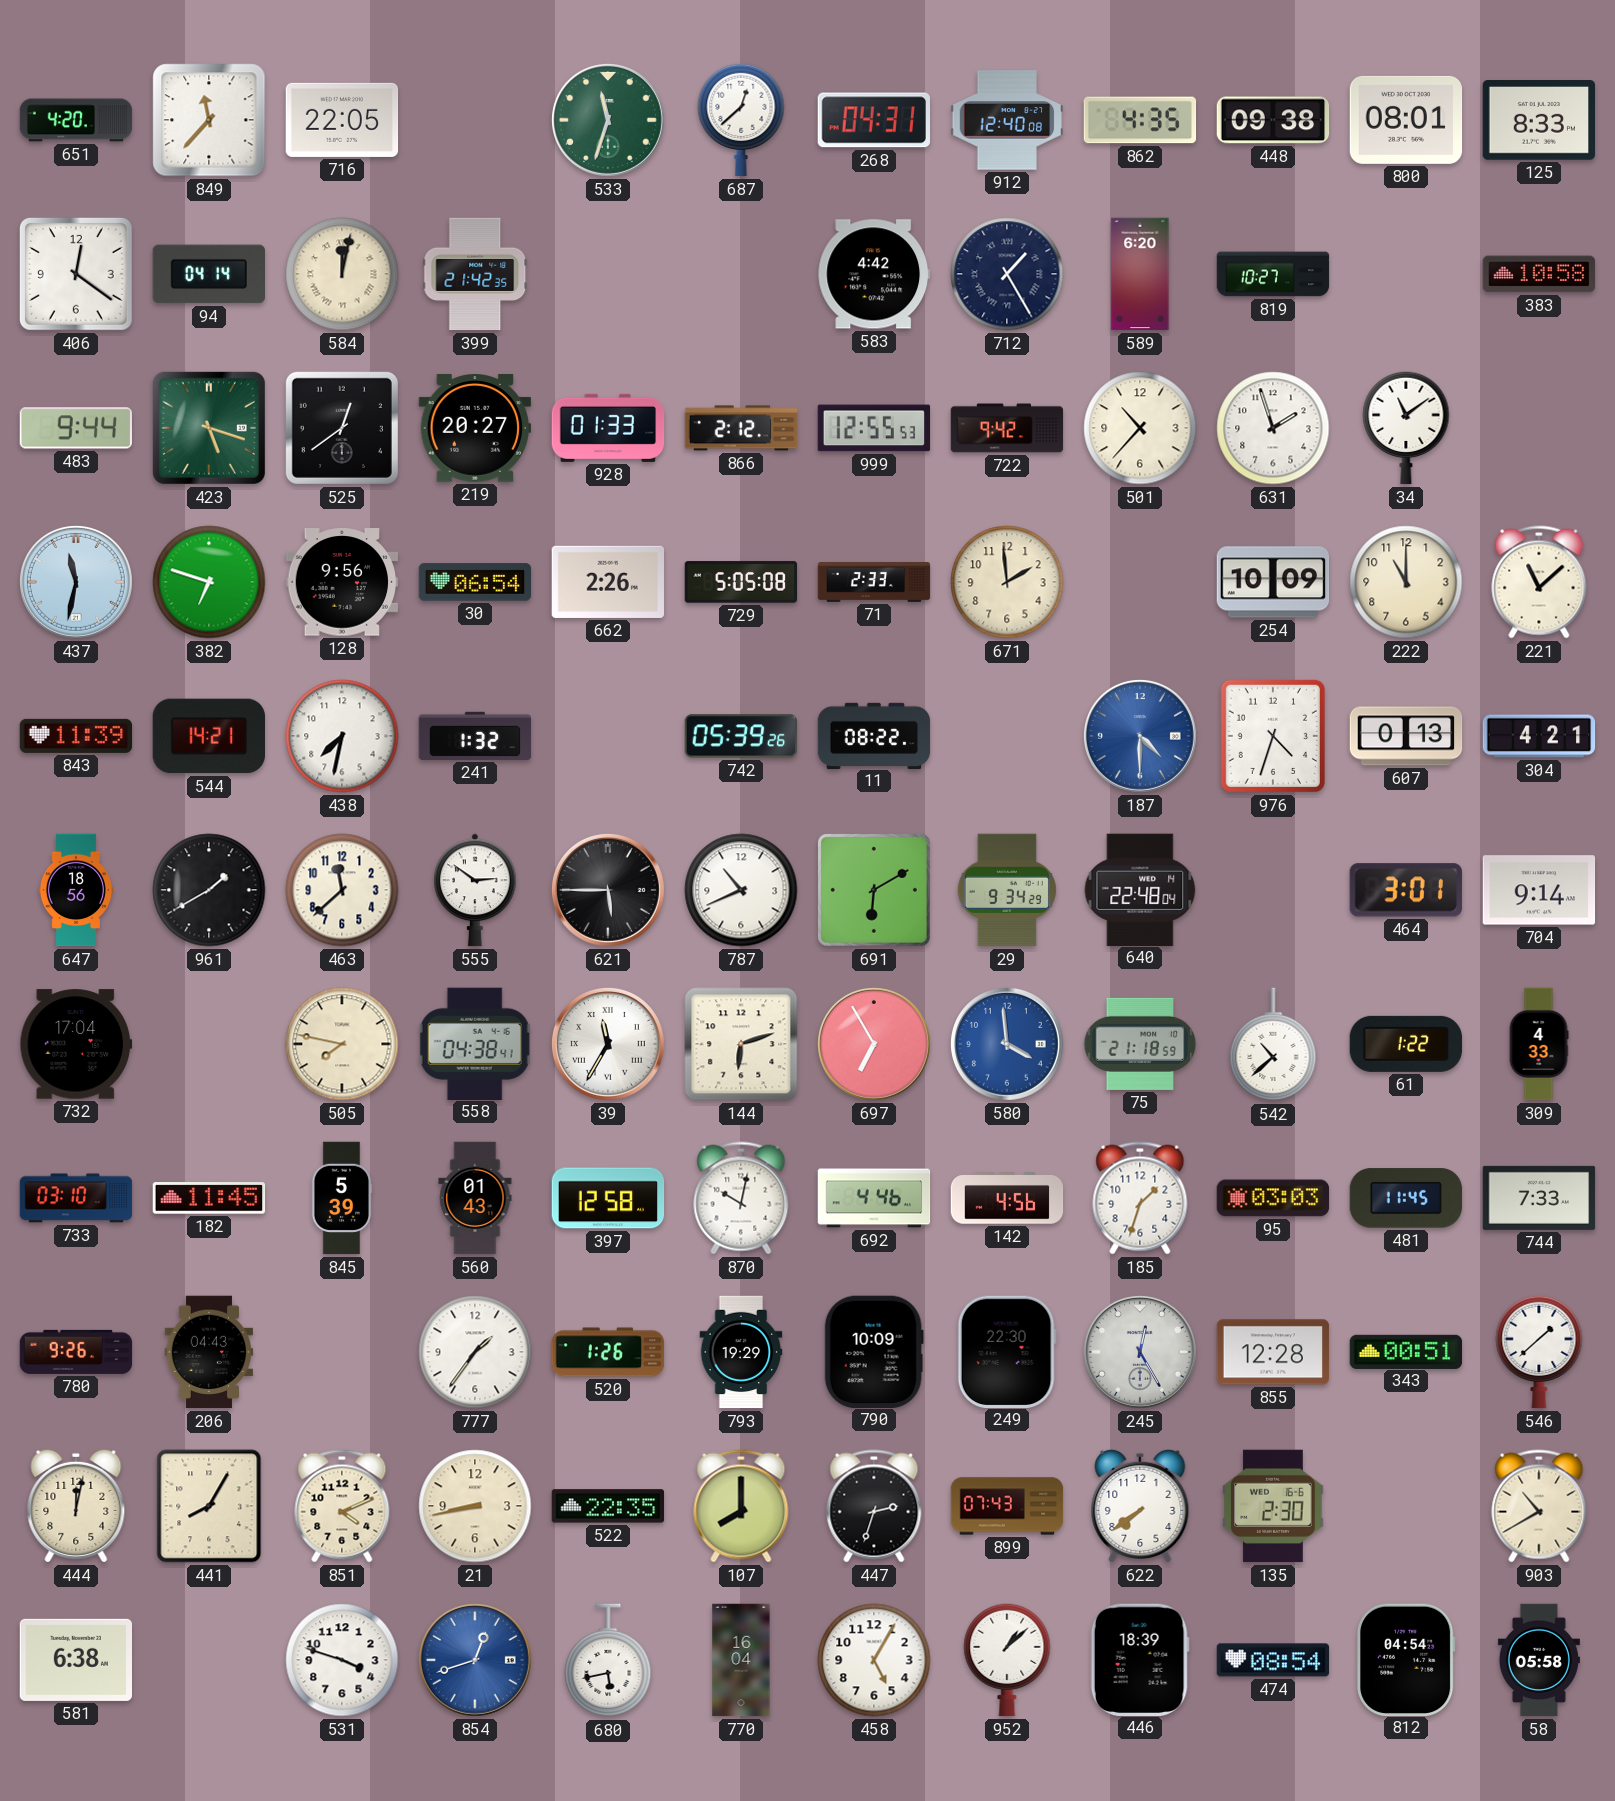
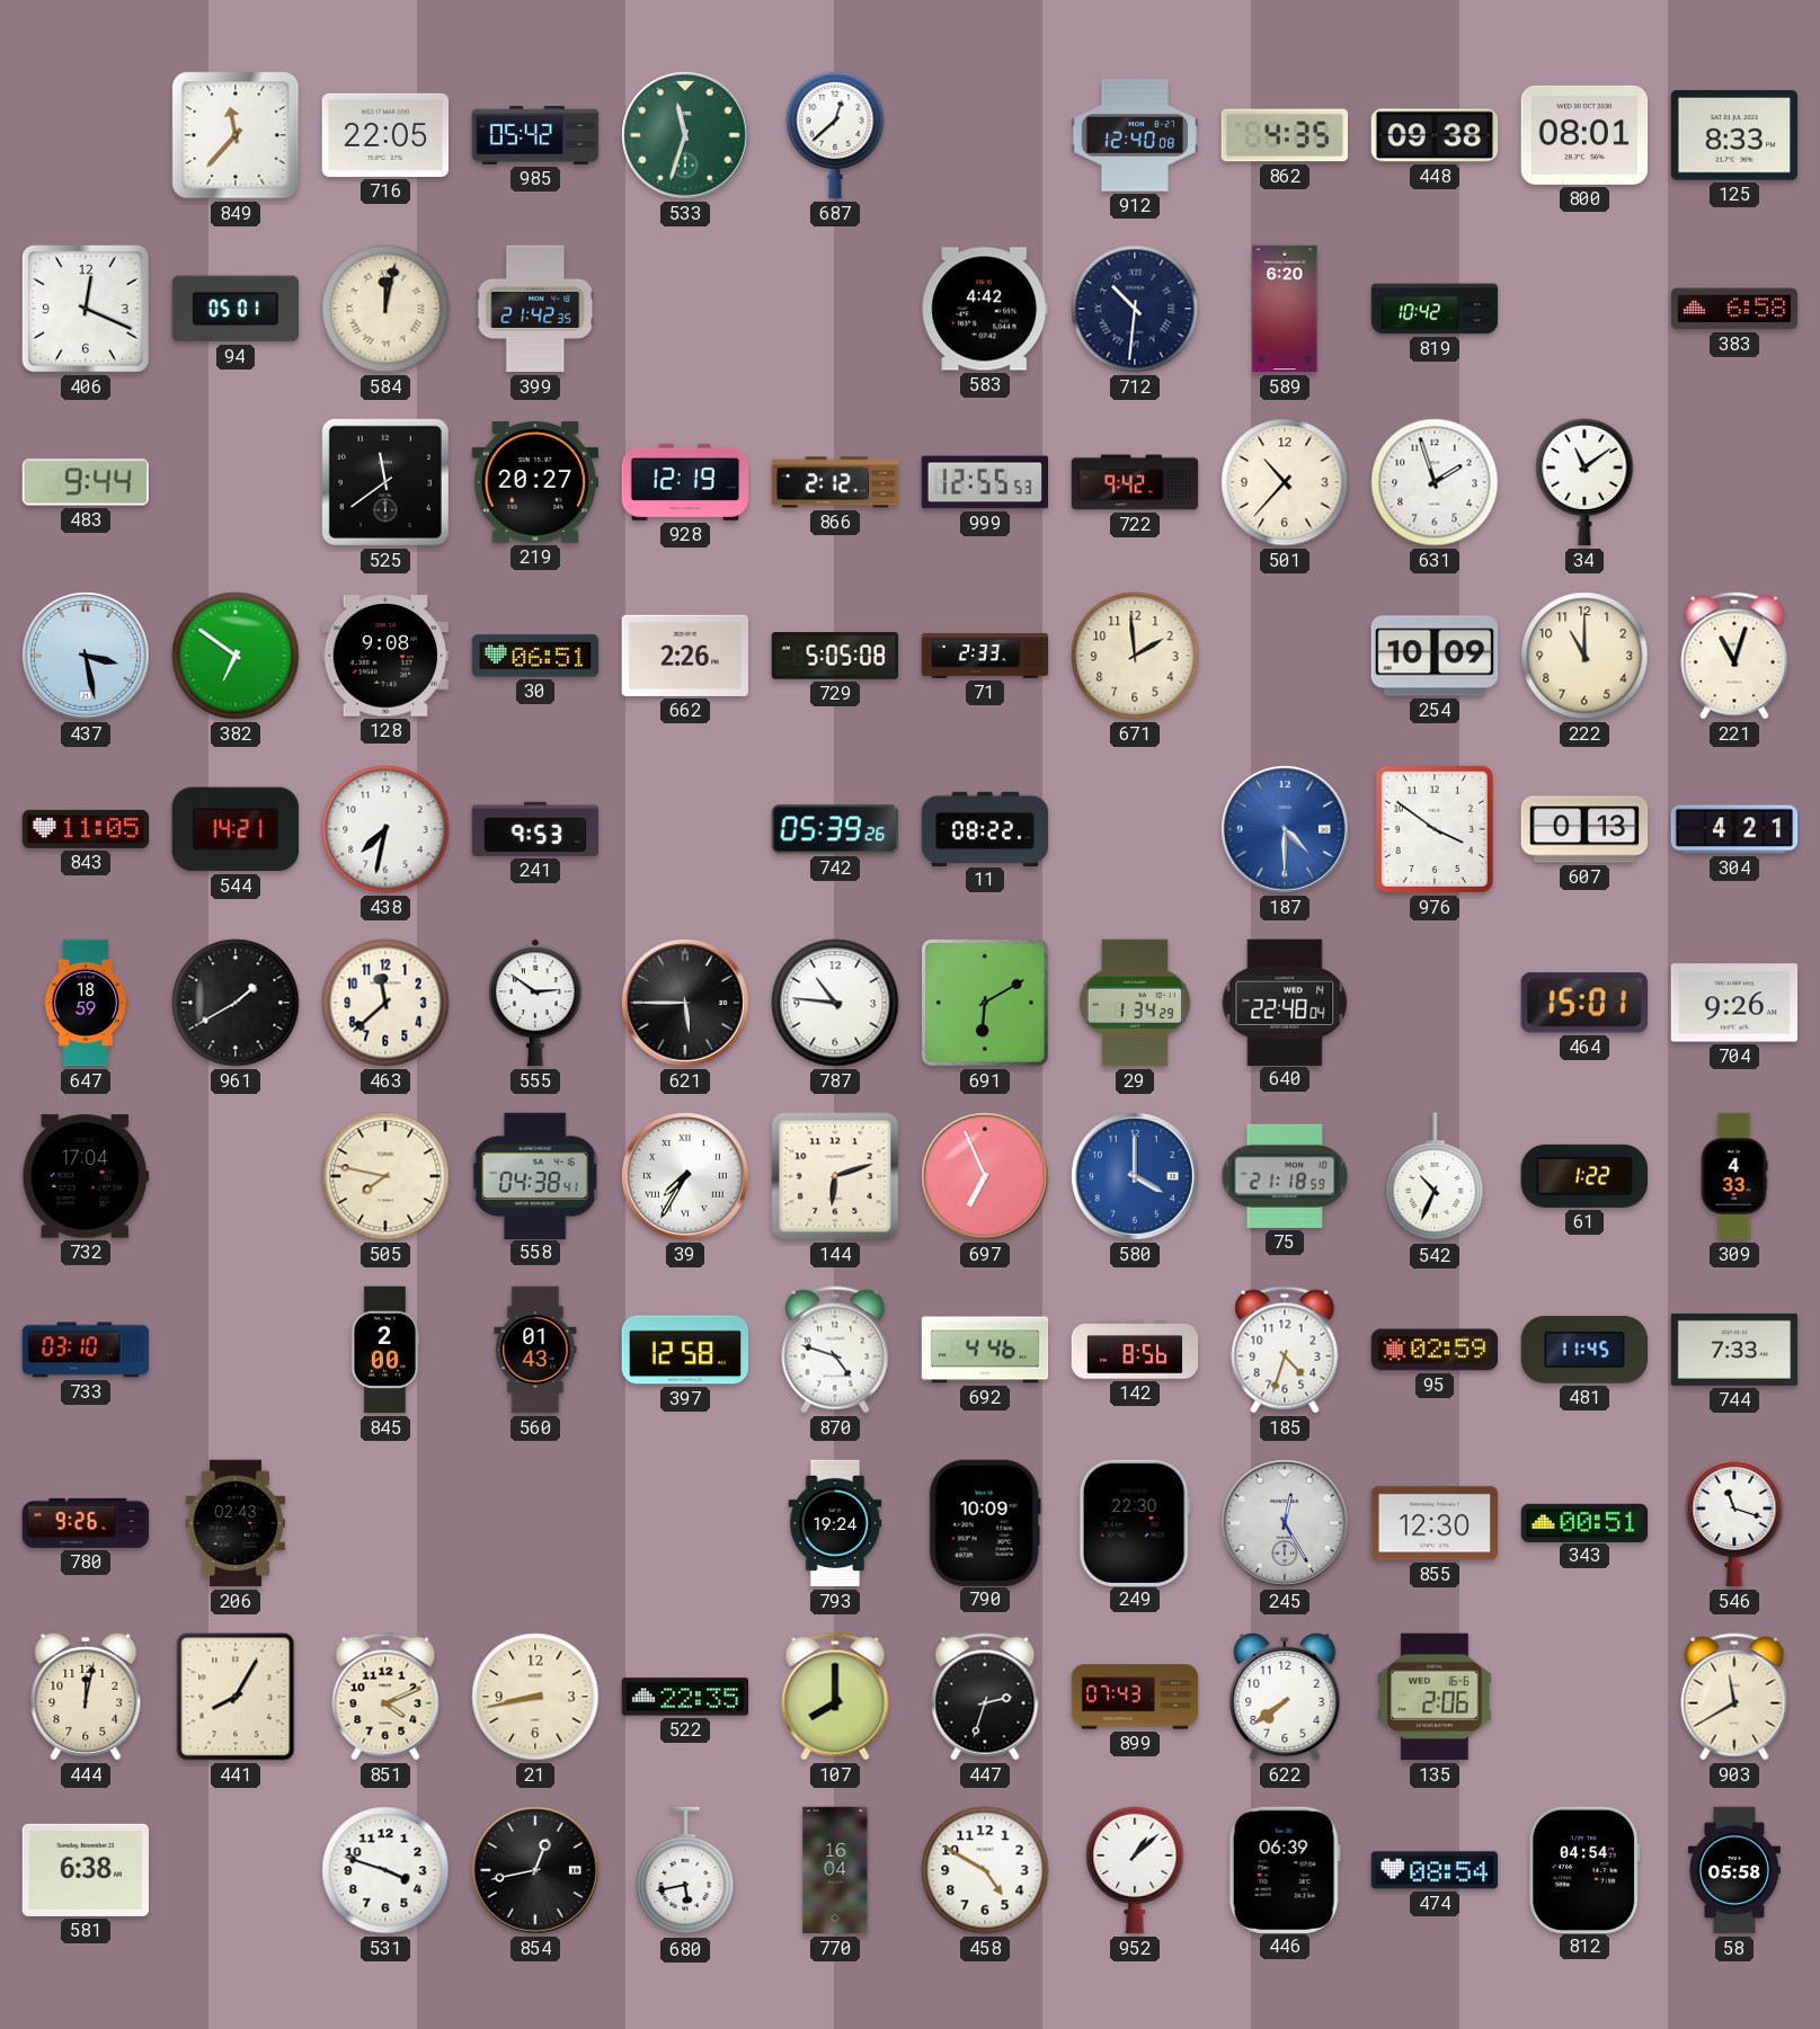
651: 4:20 -> none (76, 120)
985: none -> 05:42 (535, 135)
268: 04:31 -> none (873, 120)
406: 12:21 -> 12:19 (86, 309)
94: 04:14 -> 05:01 (234, 309)
712: 1:25 -> 10:31 (1135, 309)
819: 10:27 -> 10:42 (1435, 309)
383: 10:58 -> 6:58 (1734, 309)
423: 5:18 -> none (209, 428)
525: 12:39 -> 11:39 (385, 482)
928: 01:33 -> 12:19 (685, 482)
437: 11:32 -> 3:28 (86, 656)
382: 6:48 -> 6:51 (236, 656)
128: 9:56 -> 9:08 (384, 656)
30: 06:54 -> 06:51 (535, 656)
221: 11:08 -> 11:03 (1734, 656)
843: 11:39 -> 11:05 (86, 829)
241: 1:32 -> 9:53 (535, 829)
976: 4:33 -> 3:51 (1435, 829)
647: 18:56 -> 18:59 (85, 1003)
787: 10:41 -> 10:46 (835, 1003)
29: 9:34 -> 1:34 (1135, 1003)
464: 3:01 -> 15:01 (1584, 1003)
704: 9:14 -> 9:26 (1734, 1003)
39: 11:35 -> 7:35 (685, 1176)
697: 6:55 -> 6:56 (985, 1176)
580: 3:59 -> 4:00 (1135, 1176)
542: 10:38 -> 10:34 (1435, 1177)
182: 11:45 -> none (209, 1198)
845: 5:39 -> 2:00 (385, 1350)
870: 10:02 -> 4:48 (835, 1350)
142: 4:56 -> 8:56 (1135, 1350)
185: 1:33 -> 4:33 (1285, 1350)
95: 03:03 -> 02:59 (1435, 1350)
206: 04:43 -> 02:43 (236, 1523)
777: 1:36 -> none (475, 1352)
520: 1:26 -> none (608, 1352)
793: 19:29 -> 19:24 (835, 1523)
855: 12:28 -> 12:30 (1435, 1523)
546: 1:38 -> 11:18 (1734, 1523)
135: 2:30 -> 2:06 (1435, 1697)
903: 10:40 -> 11:40 (1734, 1697)
854: 12:42 -> 12:43 (535, 1870)
854 dial: blue -> black (535, 1870)
458: 5:05 -> 4:50 (985, 1870)
446: 18:39 -> 06:39 (1285, 1869)
